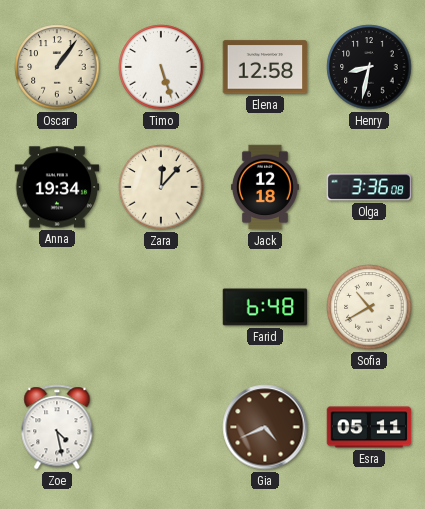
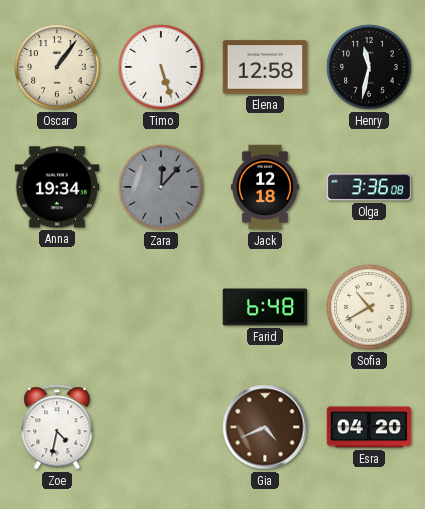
Henry: 8:32 -> 11:32 (369, 67)
Zara dial: cream -> grey (161, 187)
Zoe: 4:28 -> 4:32 (57, 427)
Esra: 05:11 -> 04:20 (369, 427)
